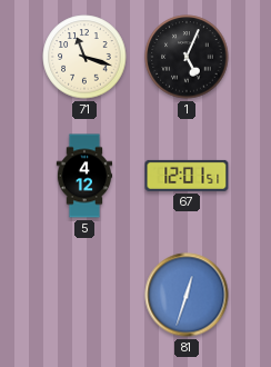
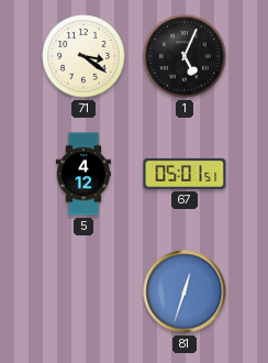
71: 11:18 -> 3:21 (83, 56)
67: 12:01 -> 05:01 (185, 174)
